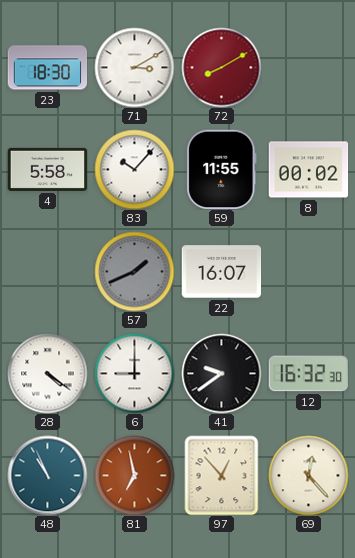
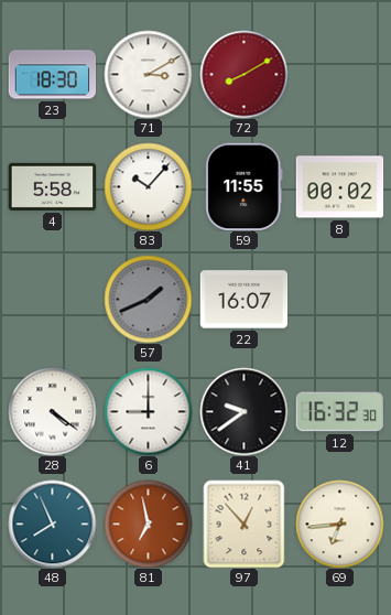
48: 10:56 -> 7:56 (52, 524)
69: 12:23 -> 6:44 (339, 524)
